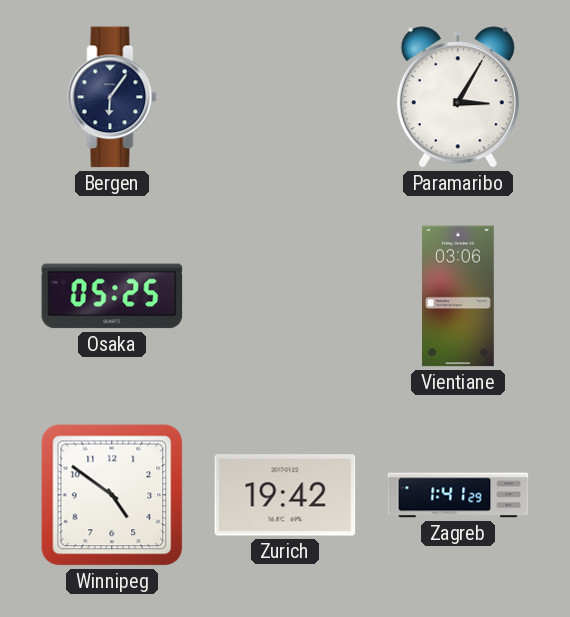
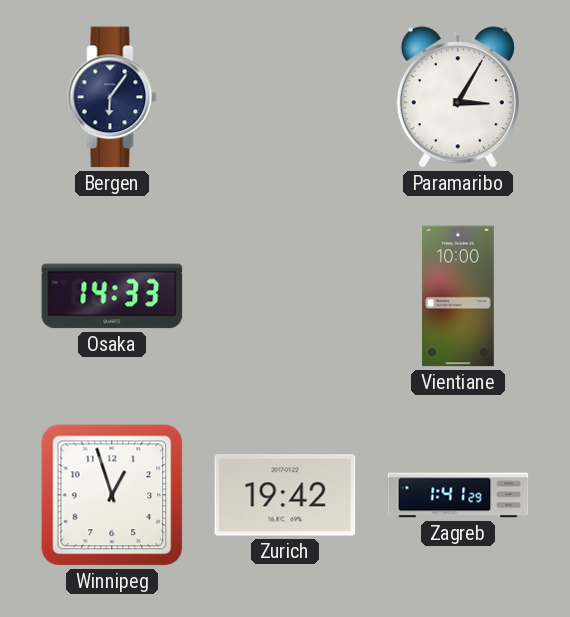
Osaka: 05:25 -> 14:33 (112, 296)
Vientiane: 03:06 -> 10:00 (458, 296)
Winnipeg: 4:51 -> 12:57 (112, 495)
